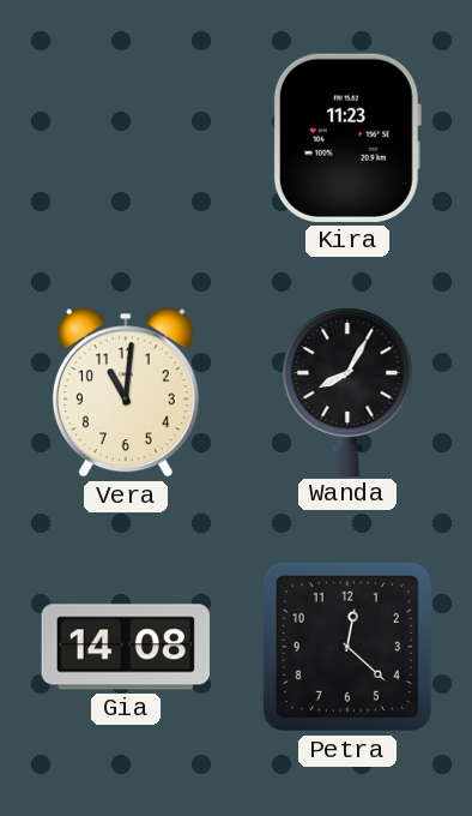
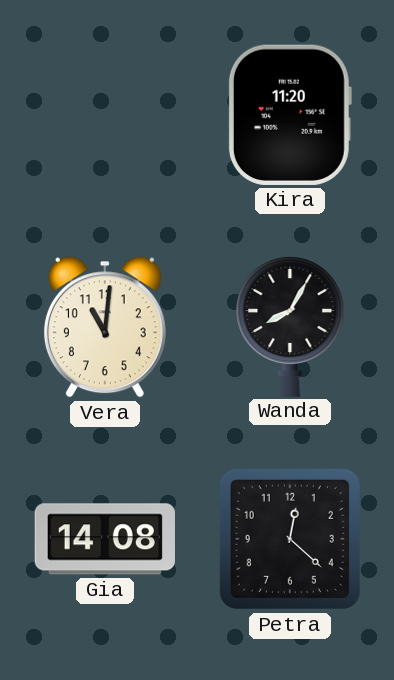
Kira: 11:23 -> 11:20 (290, 115)
